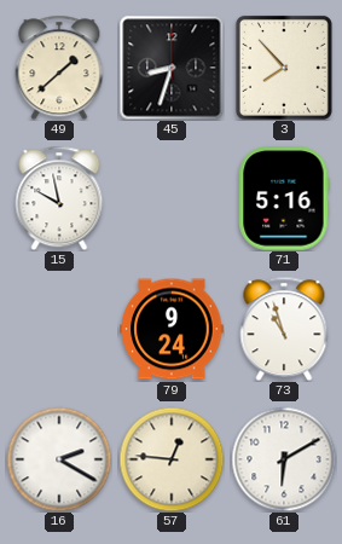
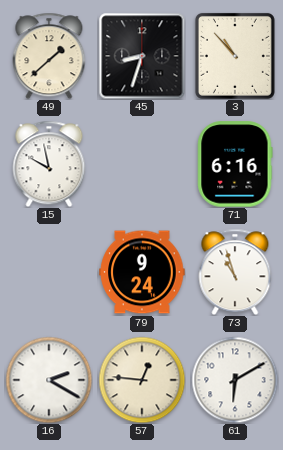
3: 7:53 -> 10:53 (235, 56)
71: 5:16 -> 6:16 (235, 164)
